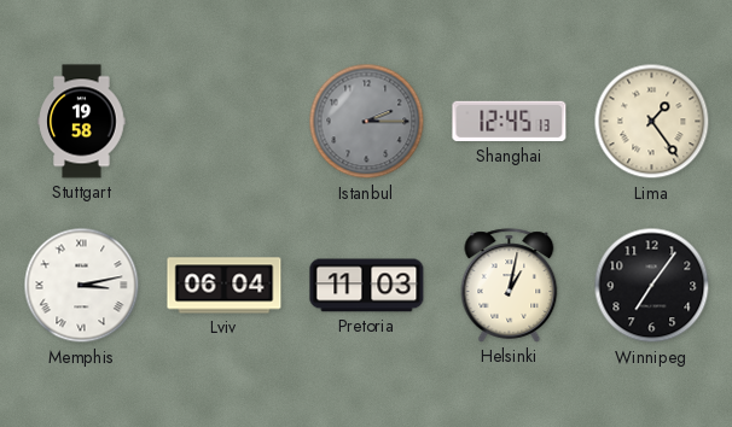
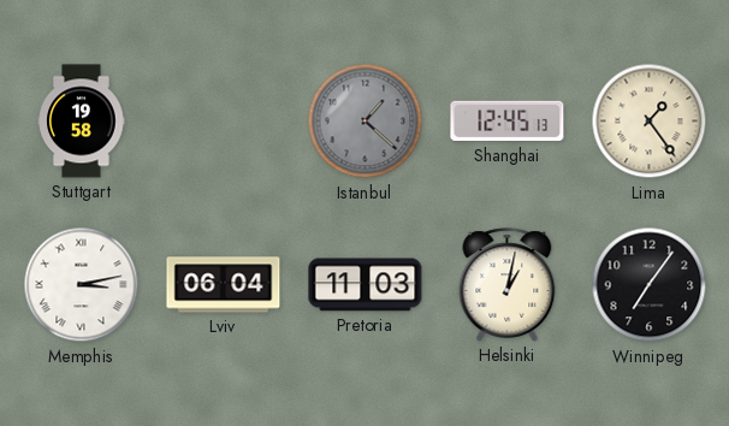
Istanbul: 2:15 -> 1:22 (366, 122)
